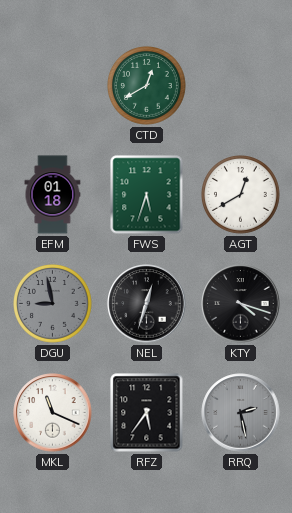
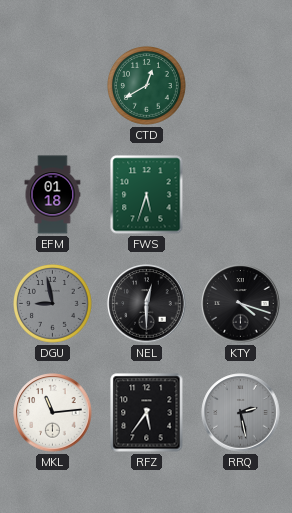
AGT: 12:40 -> none (241, 195)
NEL: 12:33 -> 12:30 (147, 304)
MKL: 11:19 -> 11:14 (53, 413)
